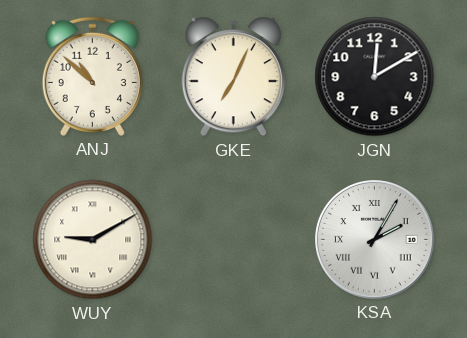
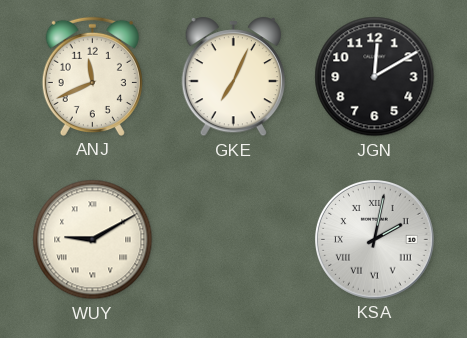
ANJ: 10:52 -> 11:41 (92, 76)
KSA: 2:05 -> 2:02 (375, 240)
